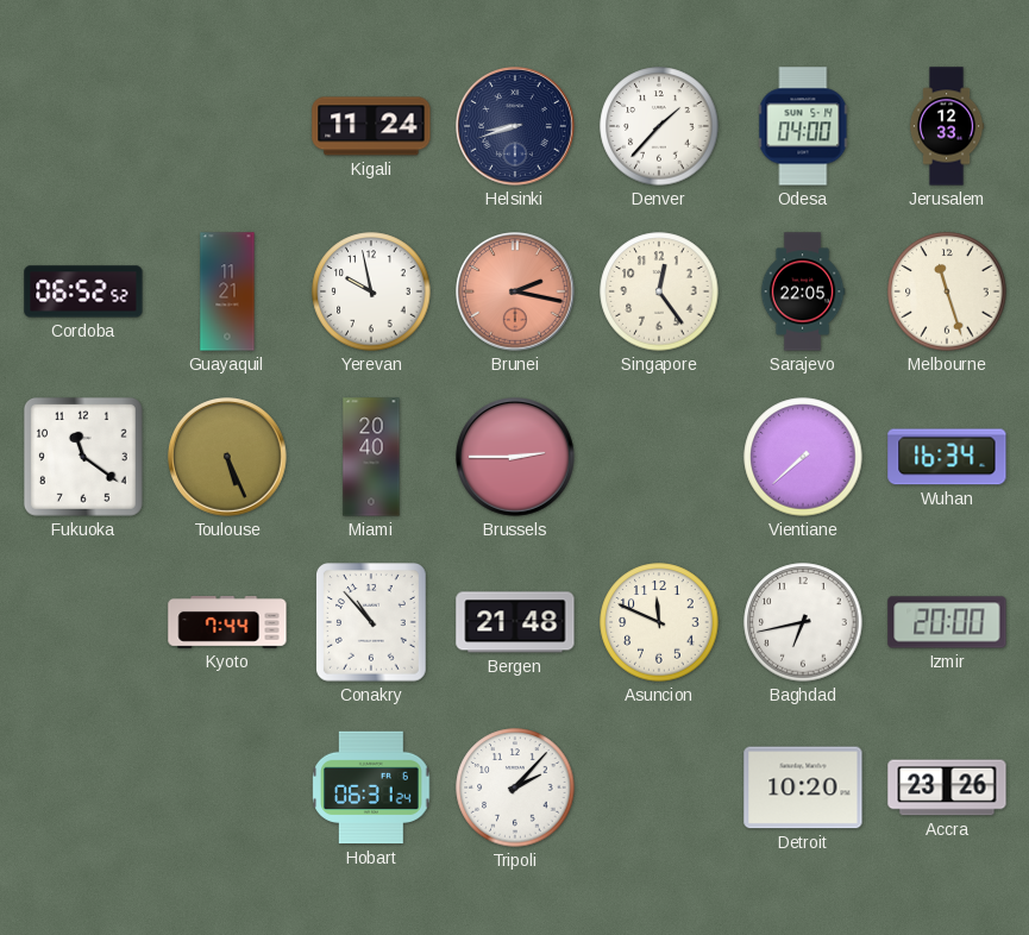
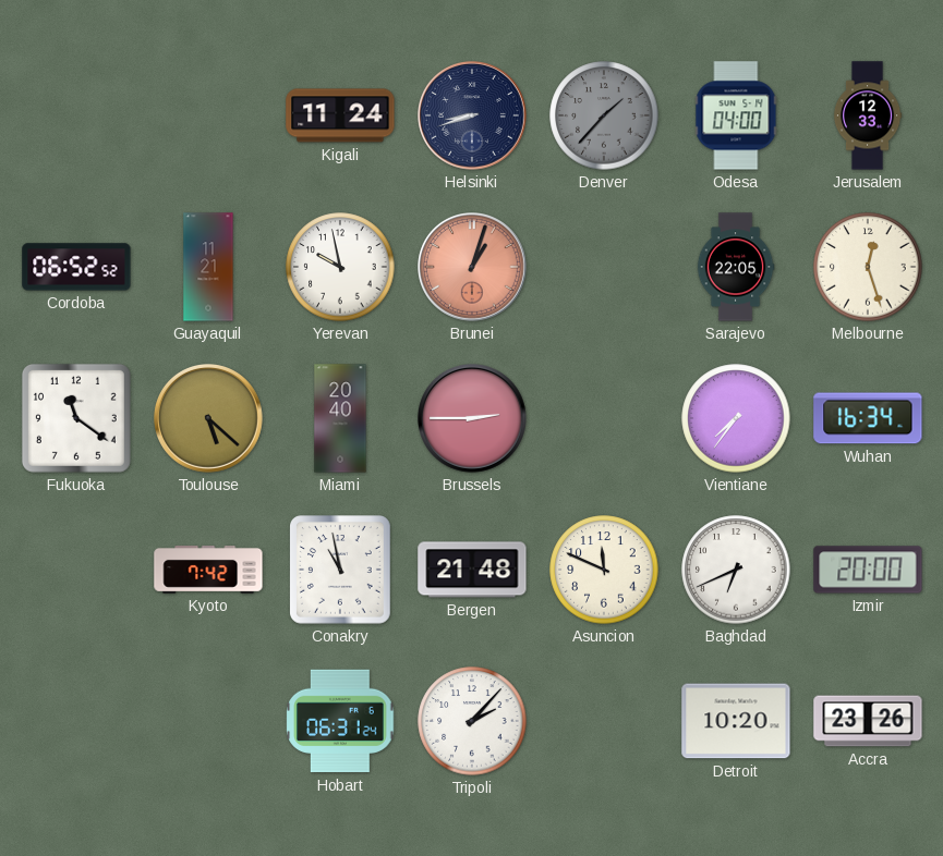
Denver dial: white -> grey (604, 115)
Brunei: 2:17 -> 1:03 (473, 268)
Singapore: 12:24 -> none (659, 291)
Melbourne: 11:27 -> 12:27 (868, 267)
Toulouse: 5:26 -> 5:22 (209, 419)
Vientiane: 7:38 -> 7:36 (736, 418)
Kyoto: 7:44 -> 7:42 (208, 571)
Conakry: 10:53 -> 10:58 (341, 571)
Baghdad: 6:43 -> 6:41 (736, 570)
